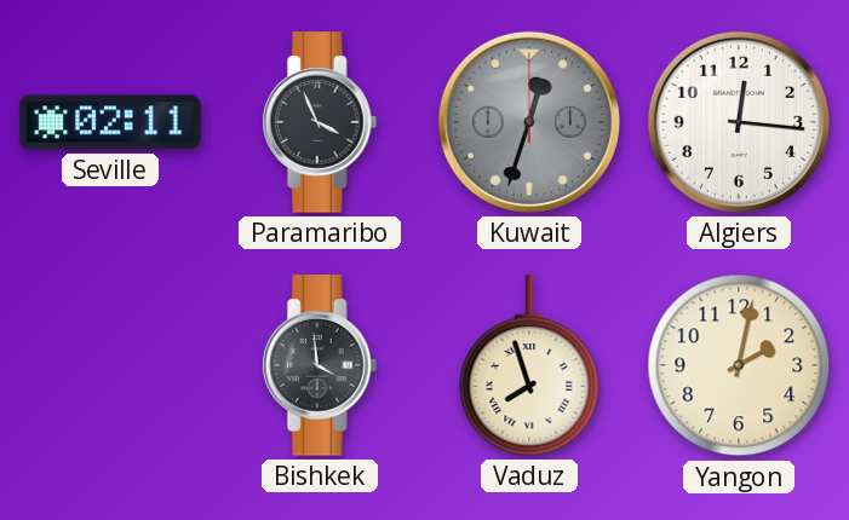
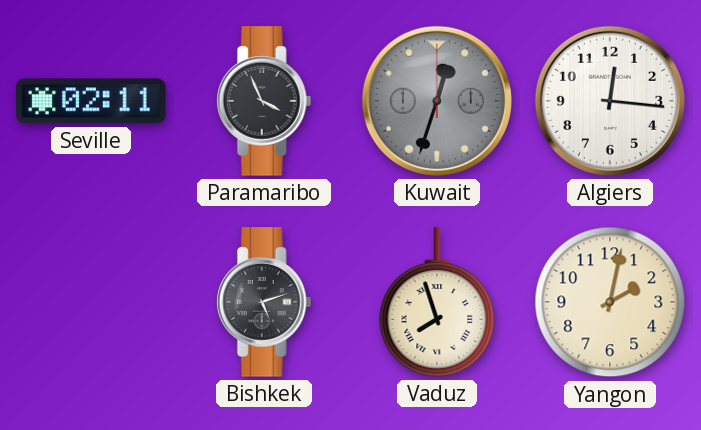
Bishkek: 3:59 -> 5:12 (264, 302)
